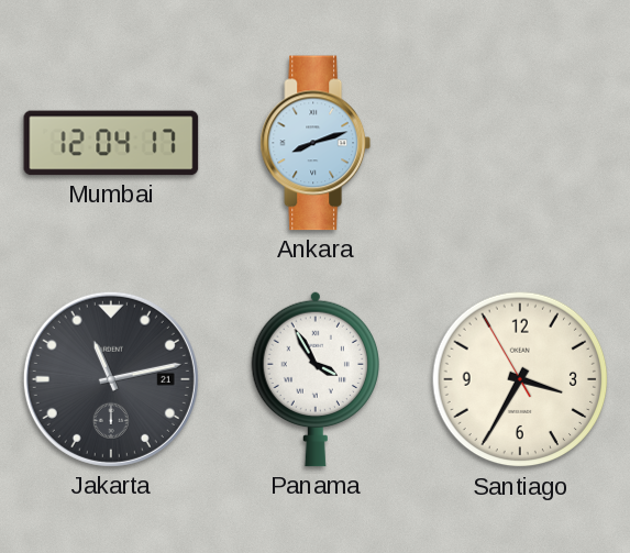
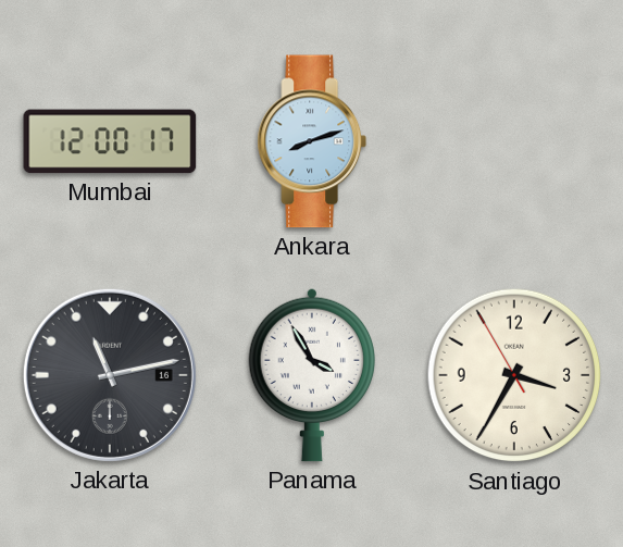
Mumbai: 12:04 -> 12:00 (110, 141)
Jakarta date: 21 -> 16 (110, 375)
